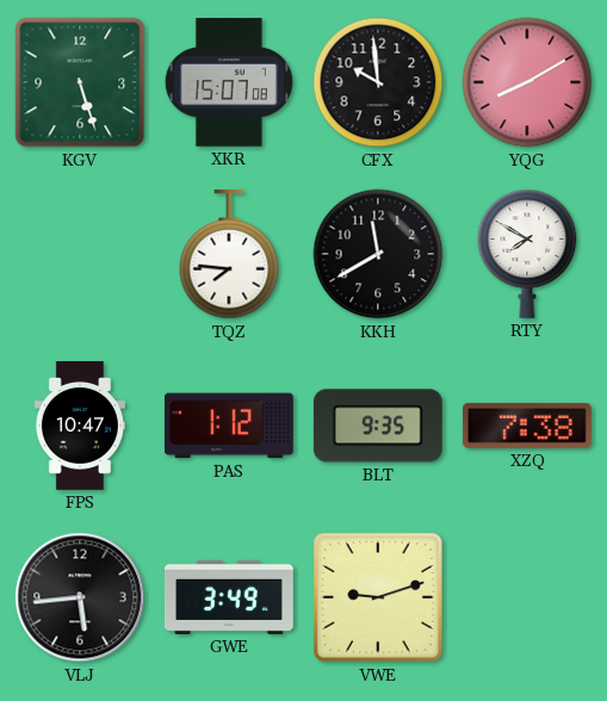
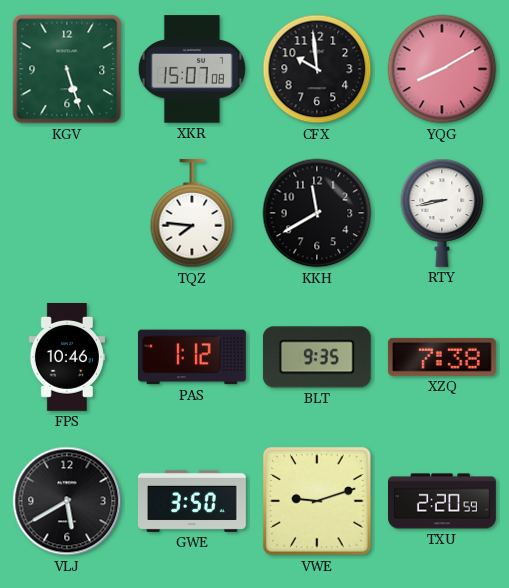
RTY: 7:50 -> 8:43 (442, 213)
FPS: 10:47 -> 10:46 (67, 357)
VLJ: 5:44 -> 5:40 (67, 501)
GWE: 3:49 -> 3:50 (192, 501)
TXU: none -> 2:20 (443, 501)
